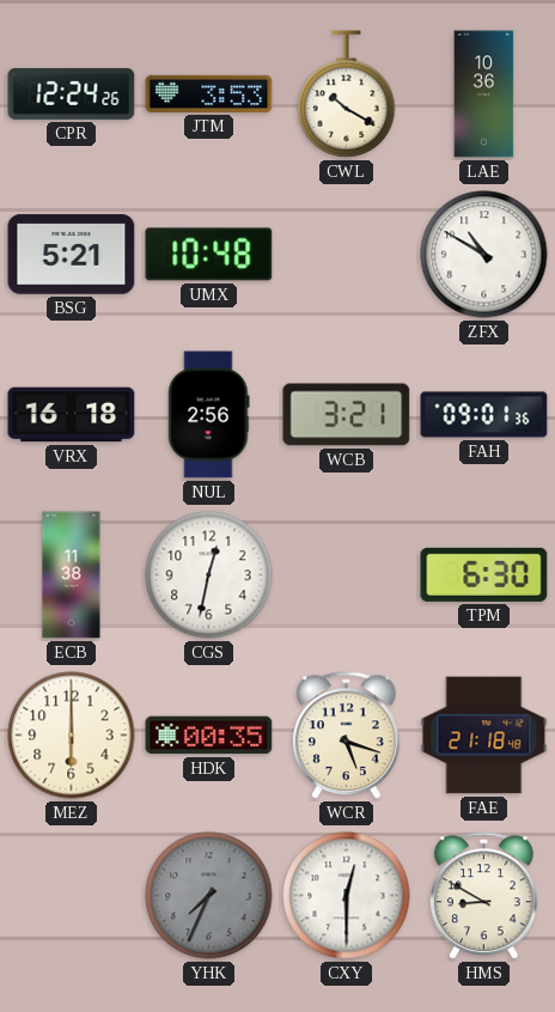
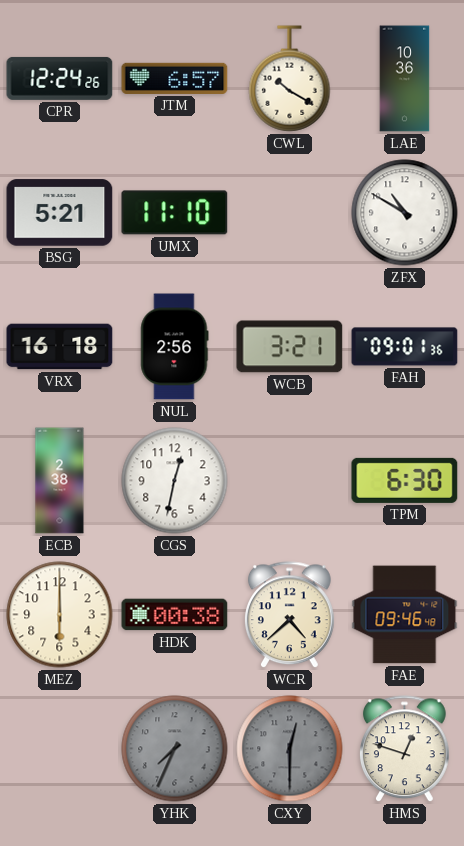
JTM: 3:53 -> 6:57 (175, 78)
UMX: 10:48 -> 11:10 (175, 213)
ECB: 11:38 -> 2:38 (60, 481)
HDK: 00:35 -> 00:38 (175, 615)
WCR: 5:18 -> 4:38 (290, 615)
FAE: 21:18 -> 09:46 (405, 615)
CXY dial: white -> grey (290, 749)
HMS: 8:50 -> 12:48 (405, 749)
